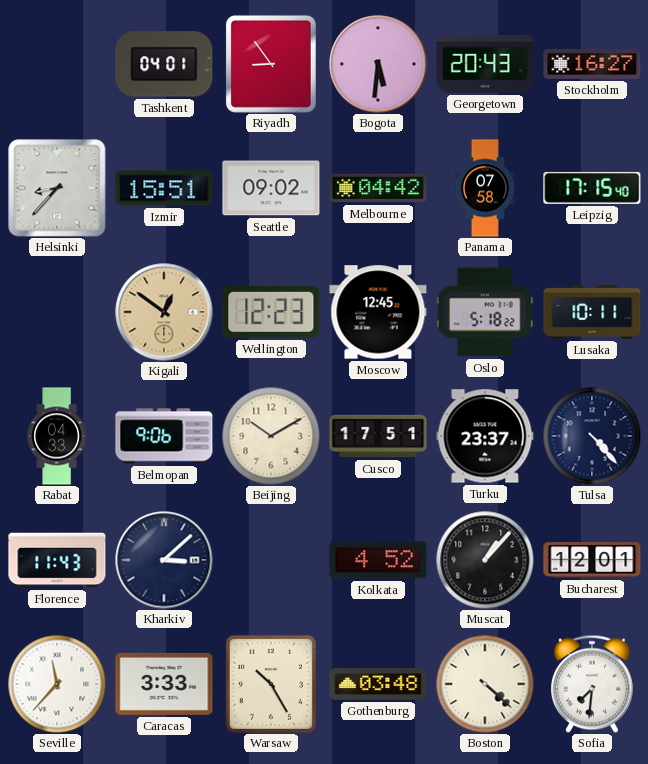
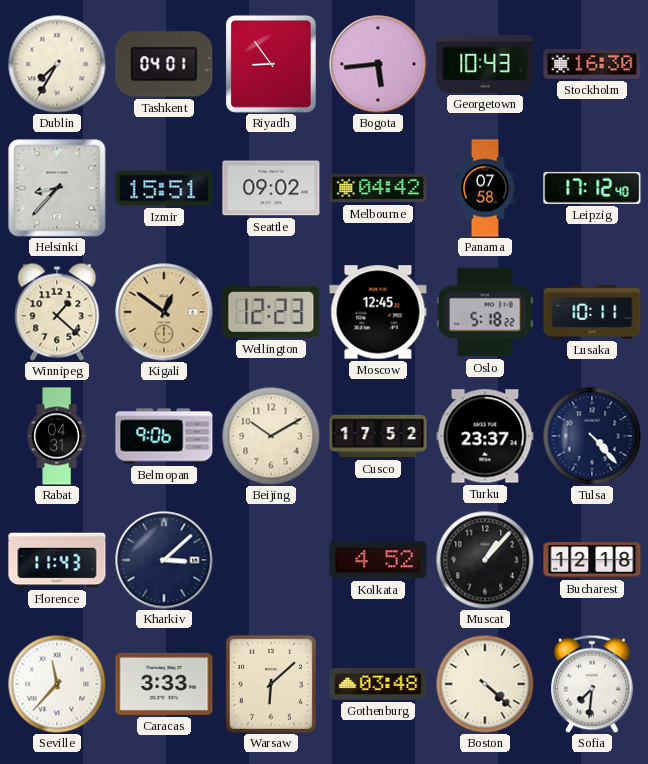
Dublin: none -> 7:35 (57, 64)
Bogota: 5:31 -> 5:44 (378, 64)
Georgetown: 20:43 -> 10:43 (485, 64)
Stockholm: 16:27 -> 16:30 (592, 65)
Leipzig: 17:15 -> 17:12 (592, 188)
Winnipeg: none -> 1:22 (57, 312)
Rabat: 04:33 -> 04:31 (57, 436)
Cusco: 17:51 -> 17:52 (378, 436)
Bucharest: 12:01 -> 12:18 (592, 560)
Warsaw: 10:25 -> 6:08 (271, 684)
